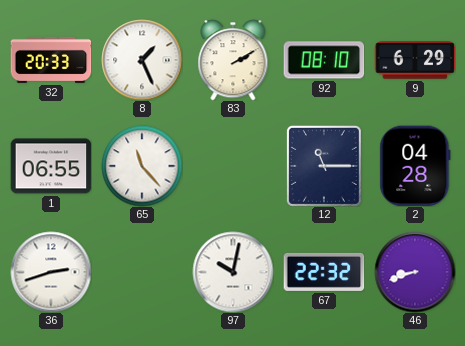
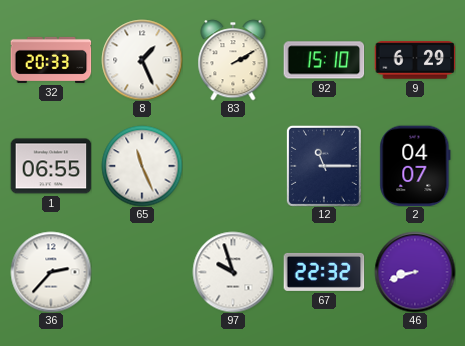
92: 08:10 -> 15:10 (324, 60)
65: 11:23 -> 11:26 (142, 166)
2: 04:28 -> 04:07 (415, 166)
36: 2:42 -> 2:37 (51, 272)
97: 10:02 -> 9:57 (233, 272)
